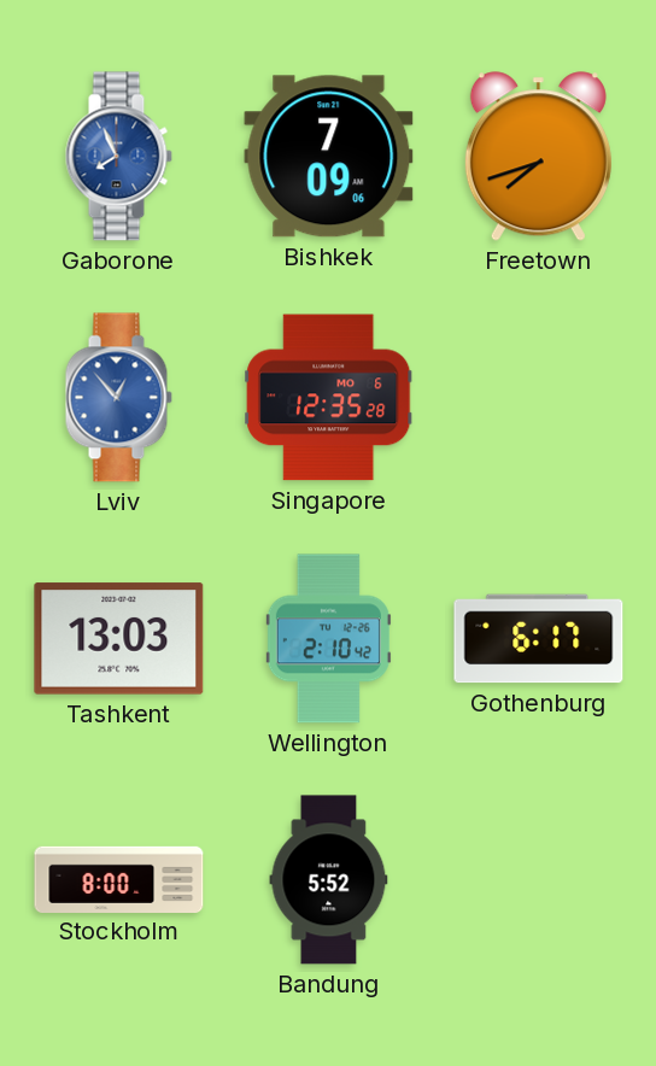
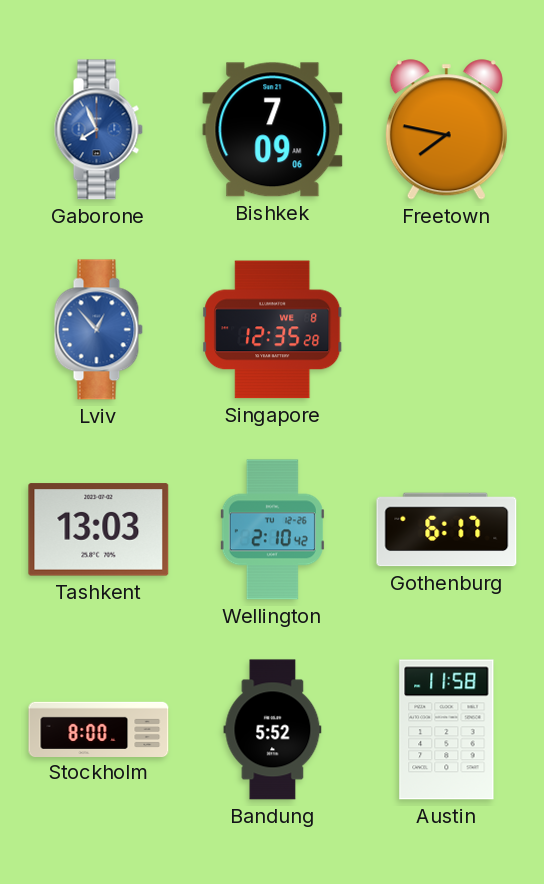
Freetown: 7:42 -> 7:47 (446, 130)
Singapore date: MO 6 -> WE 8 (273, 330)
Austin: none -> 11:58 (447, 730)
